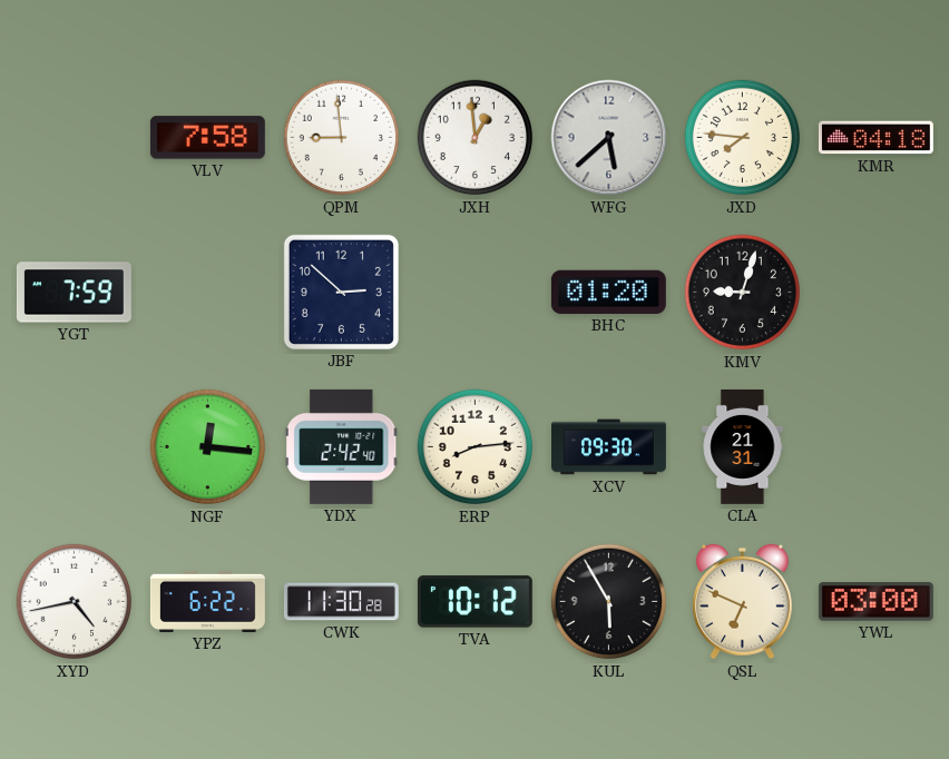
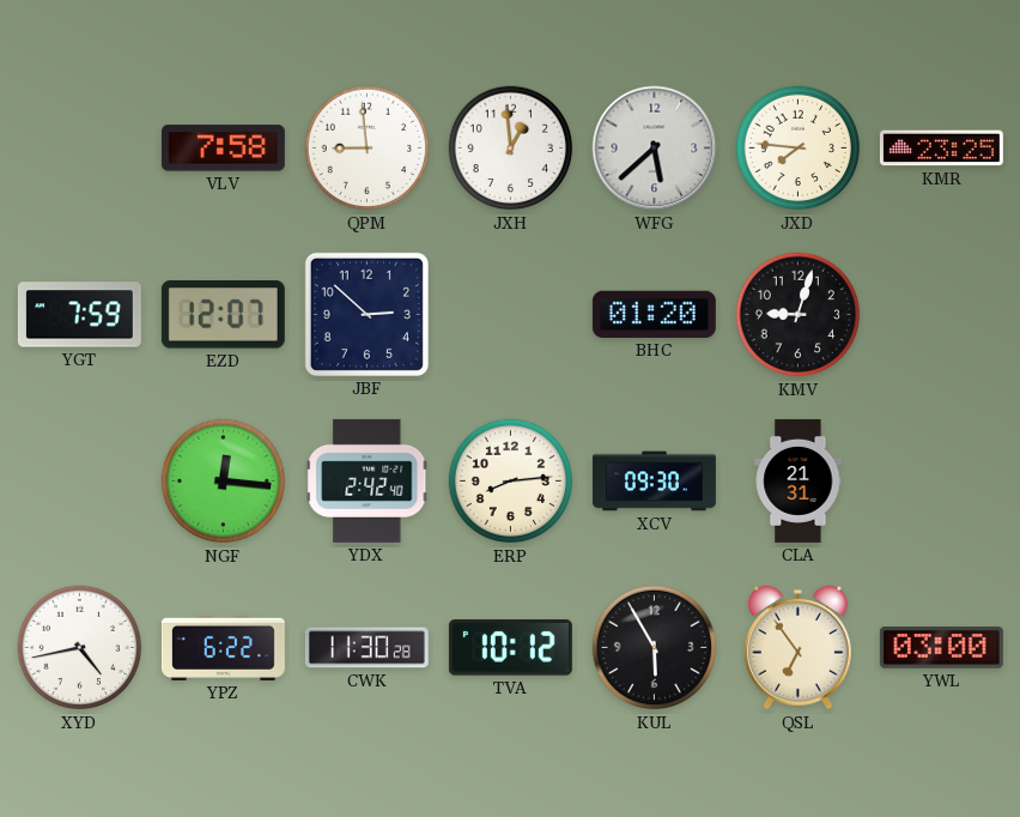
KMR: 04:18 -> 23:25 (941, 149)
EZD: none -> 12:07 (223, 315)
QSL: 6:49 -> 6:54 (797, 648)
